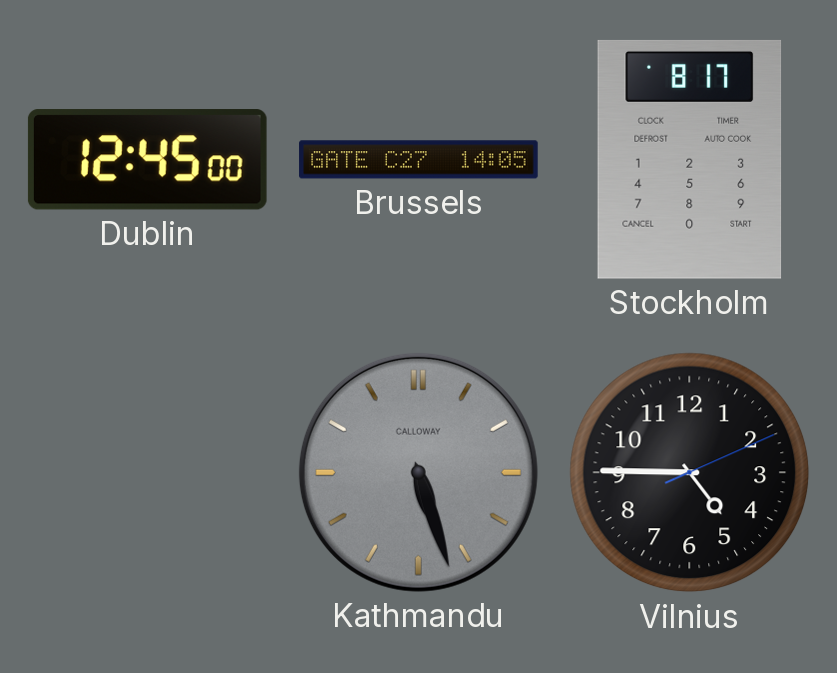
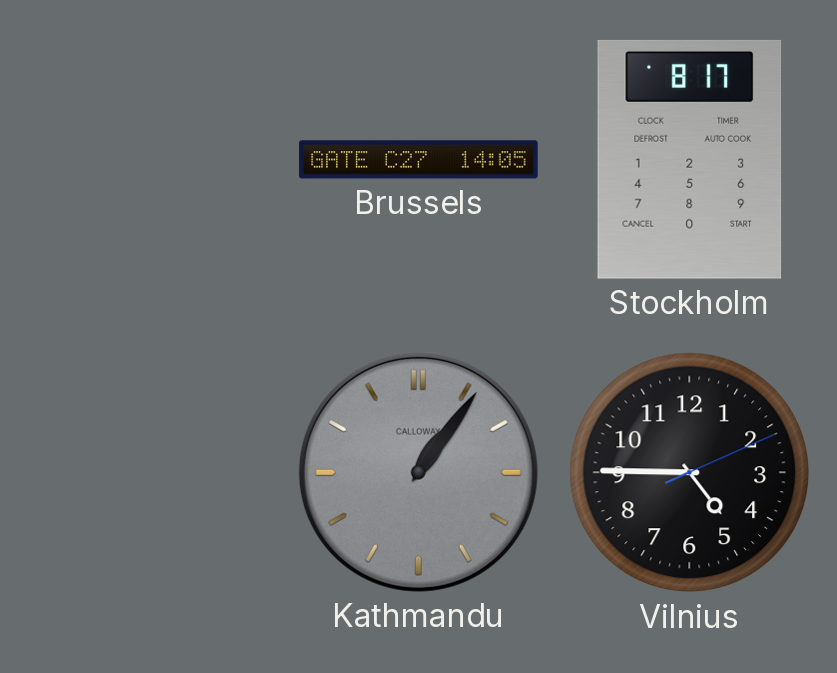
Dublin: 12:45 -> none (147, 160)
Kathmandu: 5:27 -> 1:06 (418, 472)
